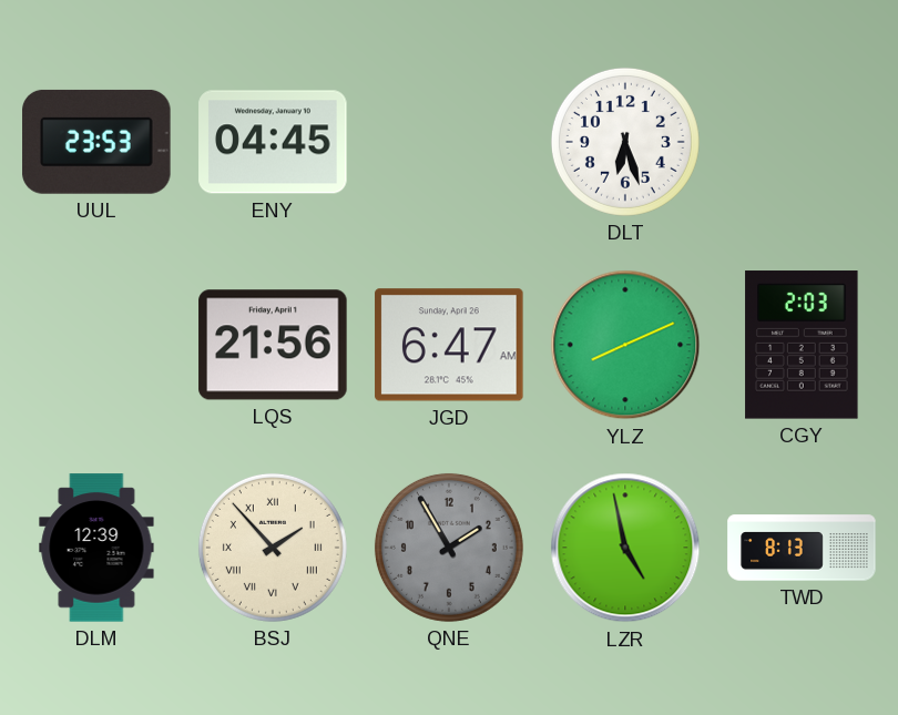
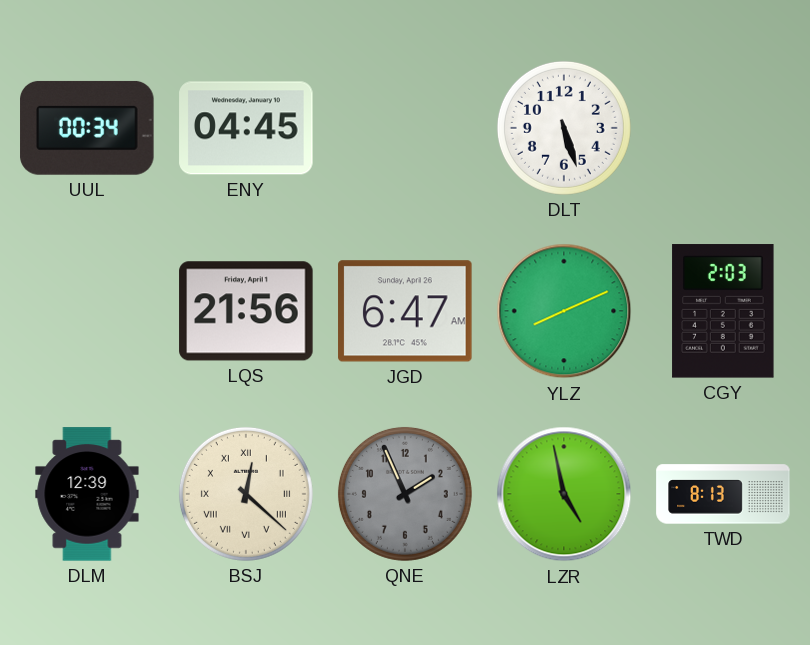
UUL: 23:53 -> 00:34 (87, 128)
DLT: 6:27 -> 5:27 (564, 128)
BSJ: 1:53 -> 12:22 (246, 494)
QNE: 1:55 -> 1:56 (405, 494)
